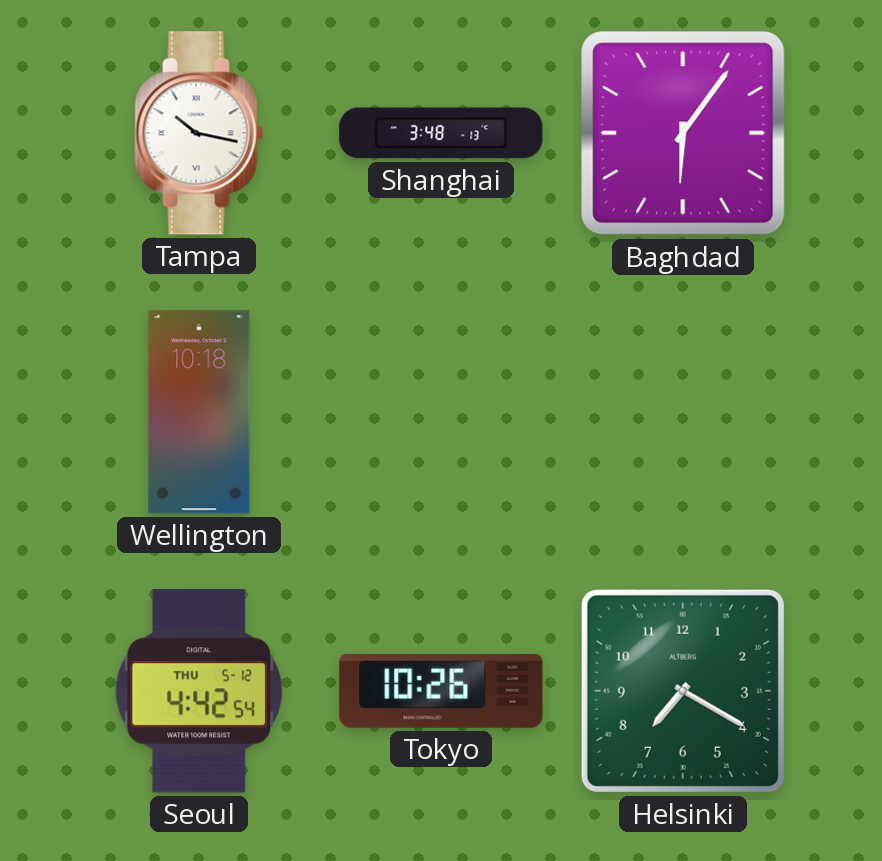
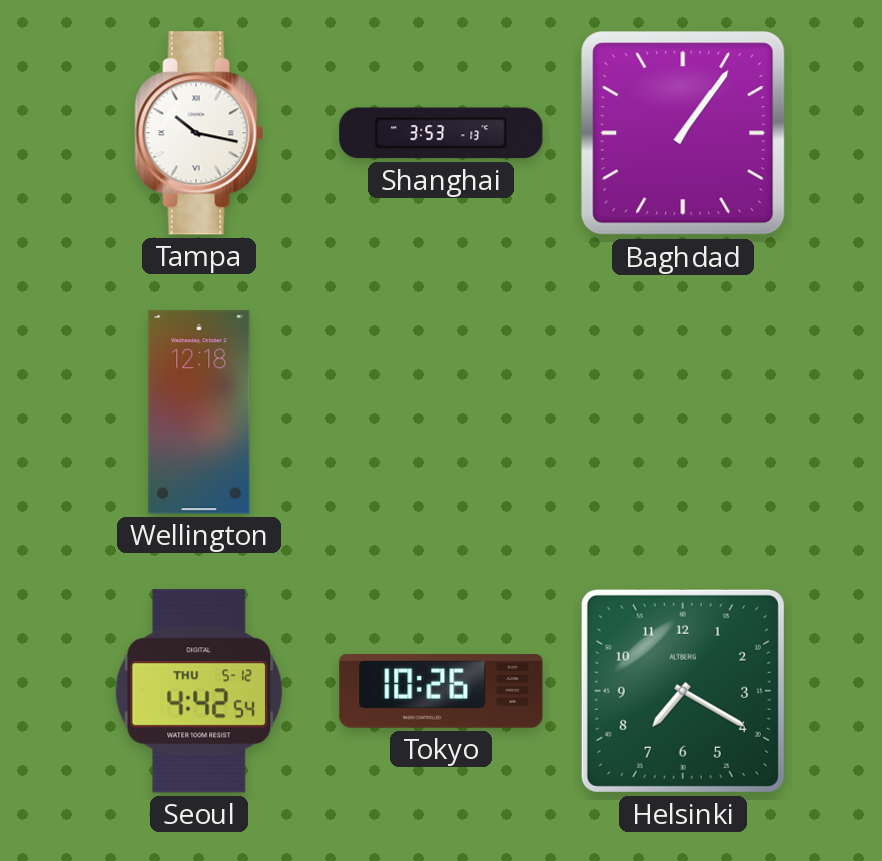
Shanghai: 3:48 -> 3:53 (441, 133)
Baghdad: 6:06 -> 1:06 (683, 133)
Wellington: 10:18 -> 12:18 (199, 412)
